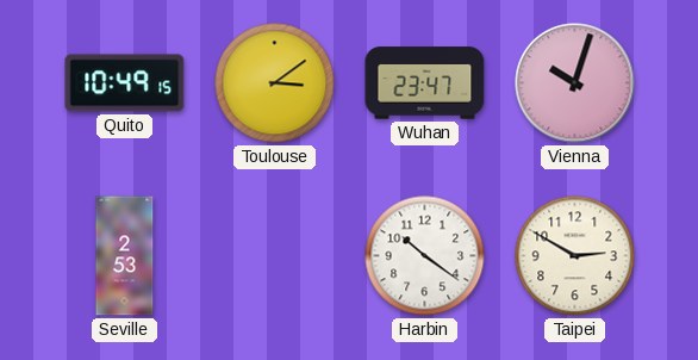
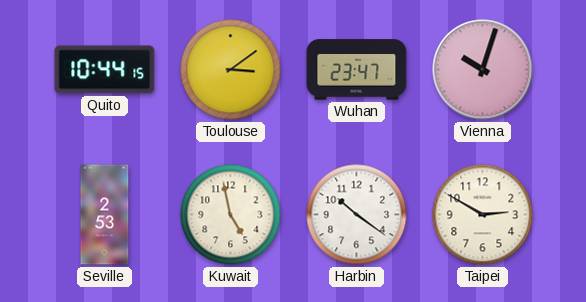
Quito: 10:49 -> 10:44 (105, 70)
Kuwait: none -> 4:58 (231, 215)
